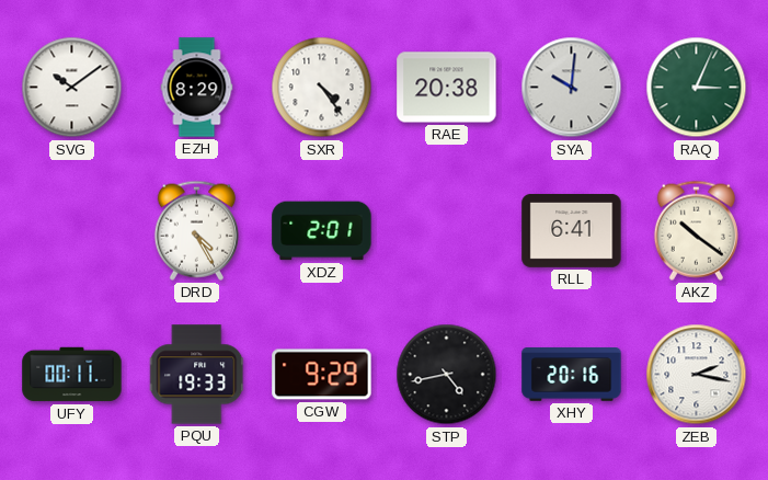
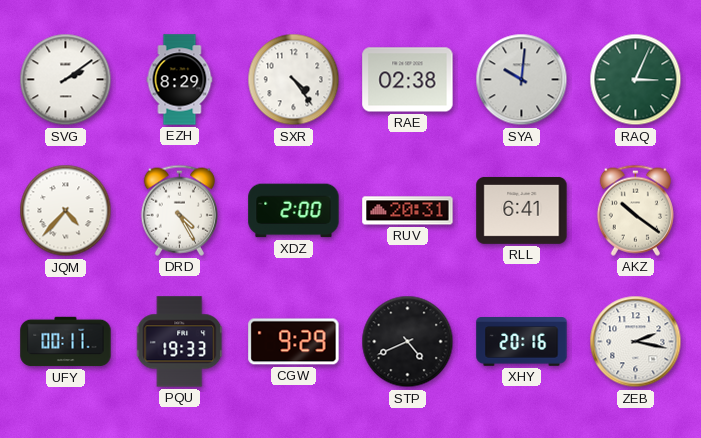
SVG: 10:09 -> 2:09 (66, 80)
RAE: 20:38 -> 02:38 (408, 80)
JQM: none -> 4:37 (66, 211)
XDZ: 2:01 -> 2:00 (294, 211)
RUV: none -> 20:31 (408, 211)
STP: 4:43 -> 4:41 (408, 342)
